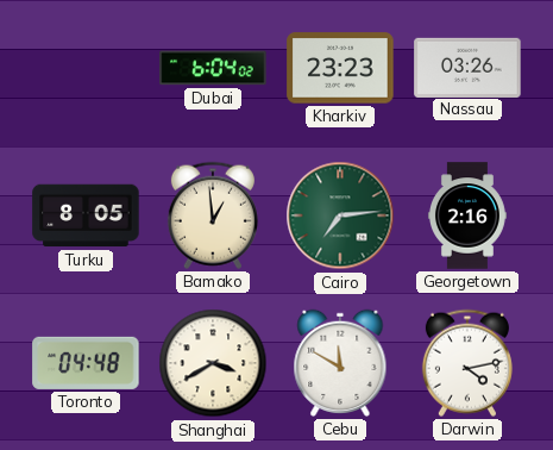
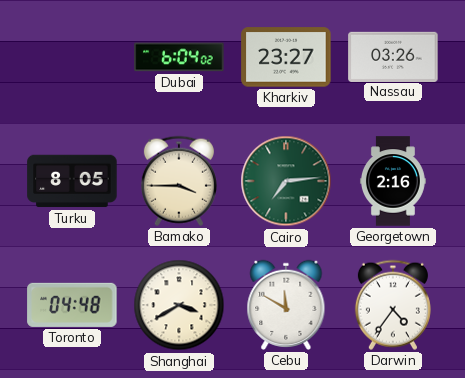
Kharkiv: 23:23 -> 23:27 (286, 57)
Bamako: 12:59 -> 3:45 (179, 181)
Darwin: 4:13 -> 4:36 (393, 305)
